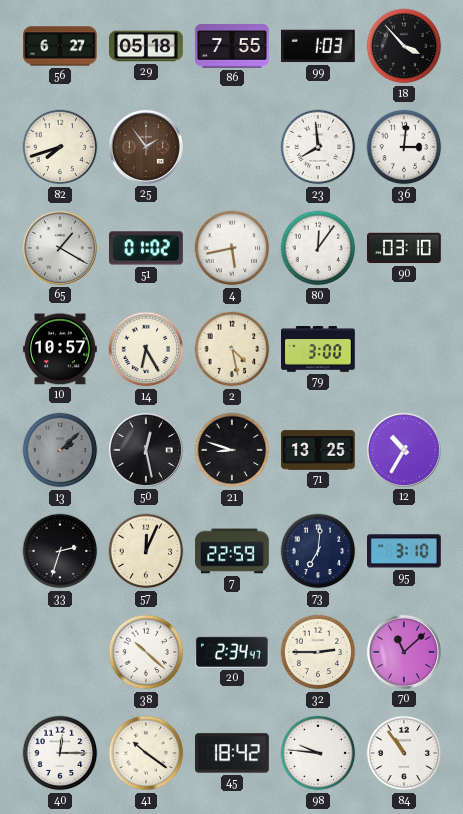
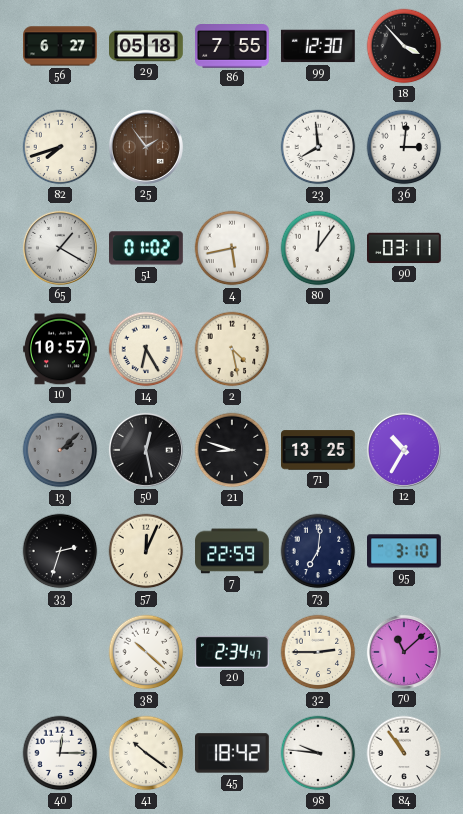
99: 1:03 -> 12:30 (318, 46)
90: 03:10 -> 03:11 (405, 248)
79: 3:00 -> none (318, 350)
